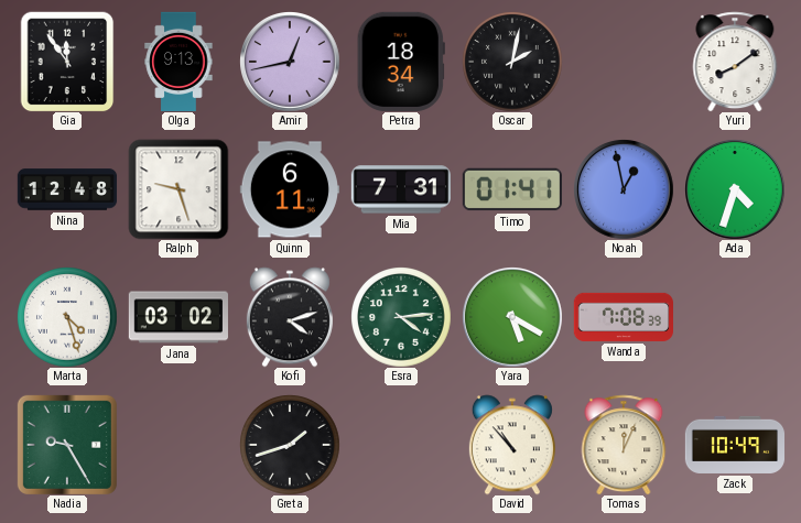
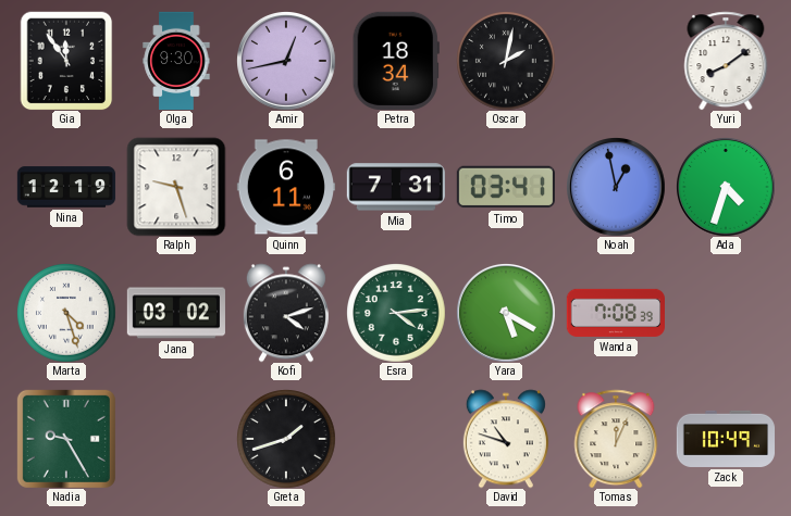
Olga: 9:13 -> 9:30 (176, 60)
Nina: 12:48 -> 12:19 (66, 187)
Timo: 01:41 -> 03:41 (506, 187)
David: 10:53 -> 10:48 (506, 439)
